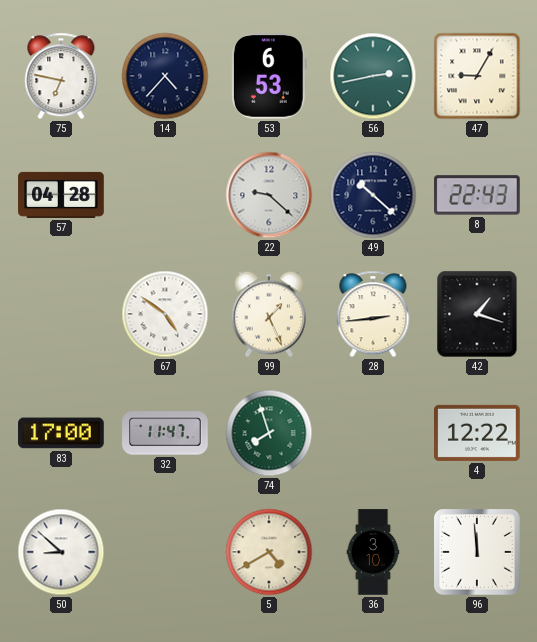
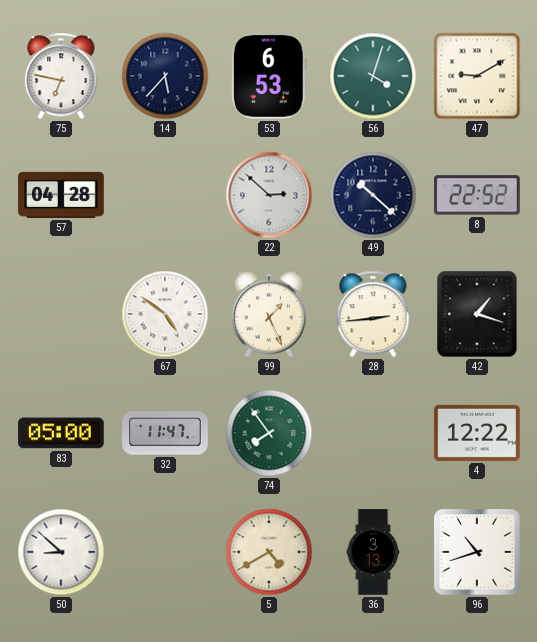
14: 4:37 -> 5:37 (165, 76)
56: 2:43 -> 4:03 (373, 76)
47: 9:05 -> 9:10 (477, 76)
22: 9:22 -> 2:52 (269, 195)
8: 22:43 -> 22:52 (477, 195)
83: 17:00 -> 05:00 (61, 433)
74: 7:57 -> 7:54 (269, 433)
36: 3:10 -> 3:13 (373, 552)
96: 11:59 -> 10:42 (478, 553)
